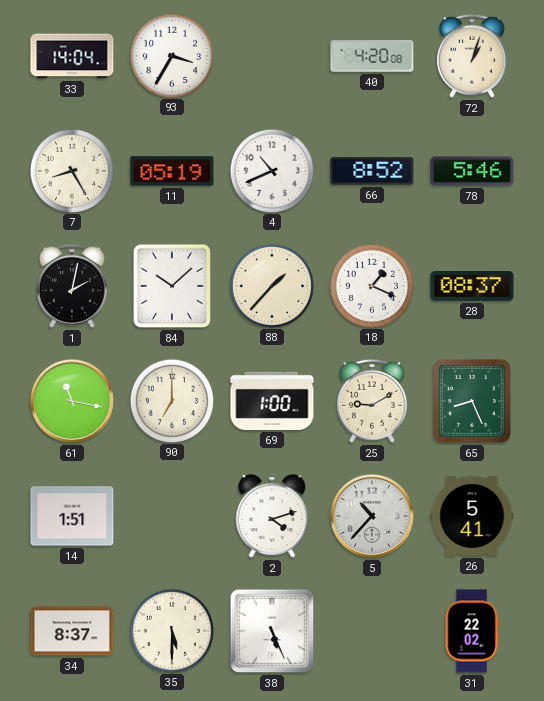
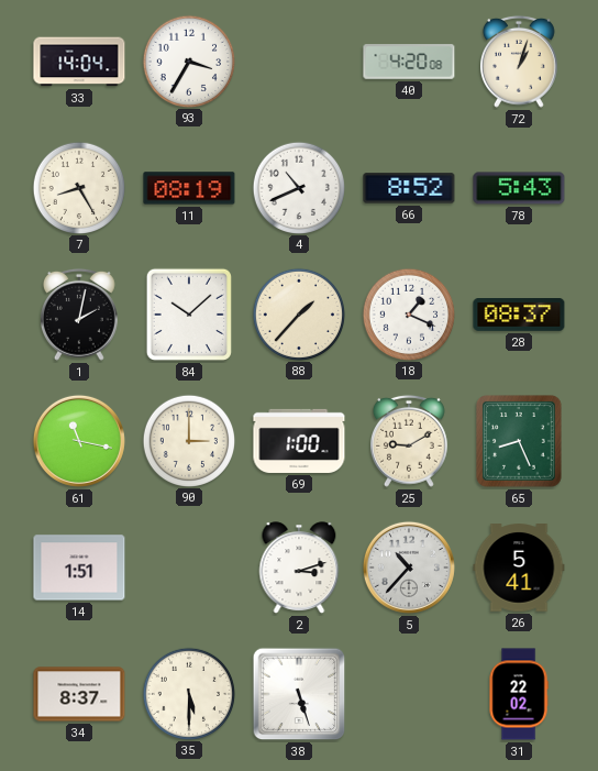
11: 05:19 -> 08:19 (189, 188)
78: 5:46 -> 5:43 (519, 188)
90: 7:00 -> 3:00 (188, 440)
2: 4:12 -> 3:12 (299, 568)
38: 5:26 -> 5:27 (299, 694)
